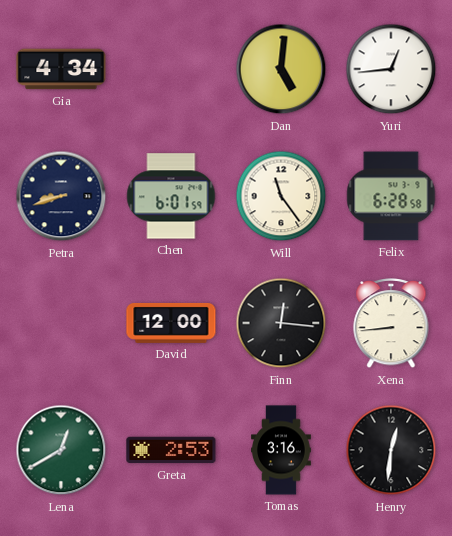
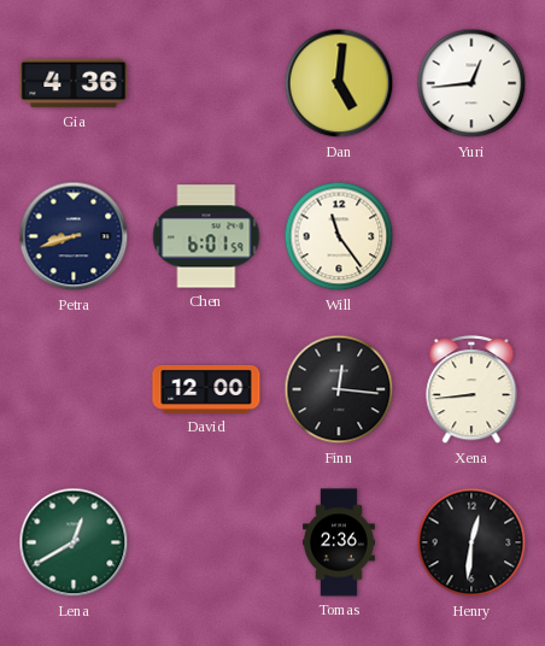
Gia: 4:34 -> 4:36 (74, 83)
Felix: 6:28 -> none (391, 196)
Greta: 2:53 -> none (171, 450)
Tomas: 3:16 -> 2:36 (340, 542)
